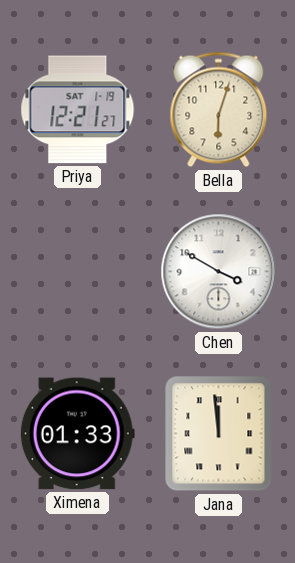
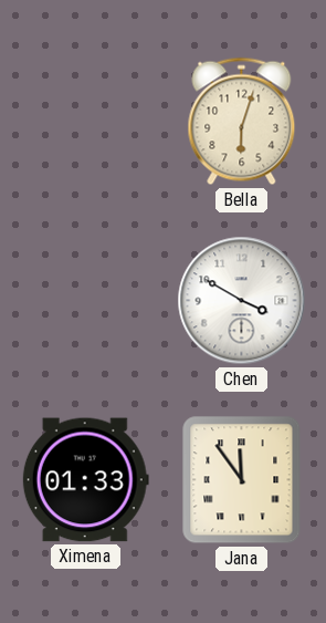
Priya: 12:21 -> none (78, 110)
Jana: 11:59 -> 11:54 (242, 480)
